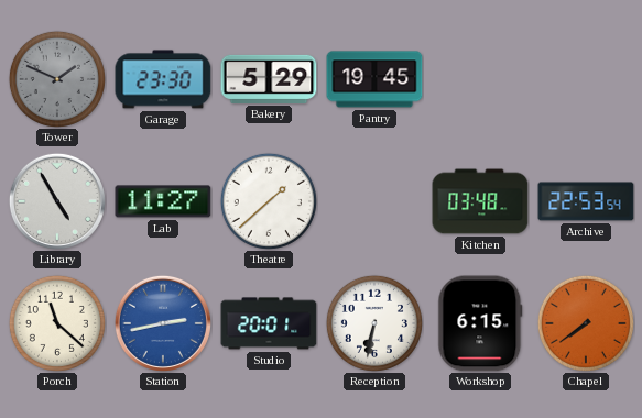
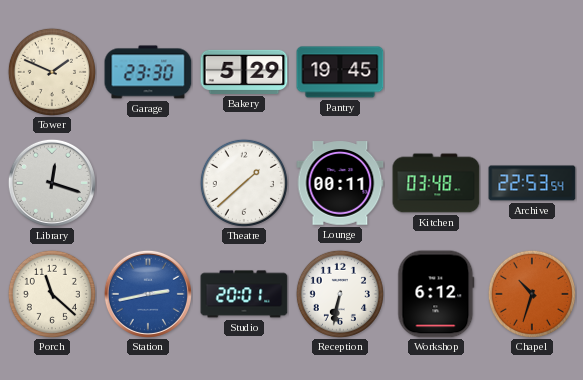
Tower dial: grey -> cream (52, 72)
Library: 4:55 -> 12:18 (52, 183)
Lab: 11:27 -> none (163, 201)
Lounge: none -> 00:11 (340, 183)
Workshop: 6:15 -> 6:12 (436, 294)
Chapel: 7:39 -> 10:33 (532, 294)
